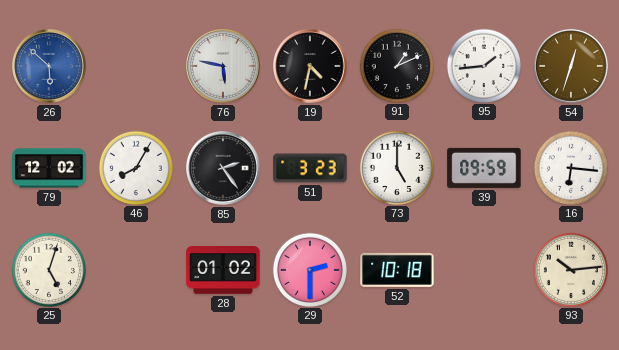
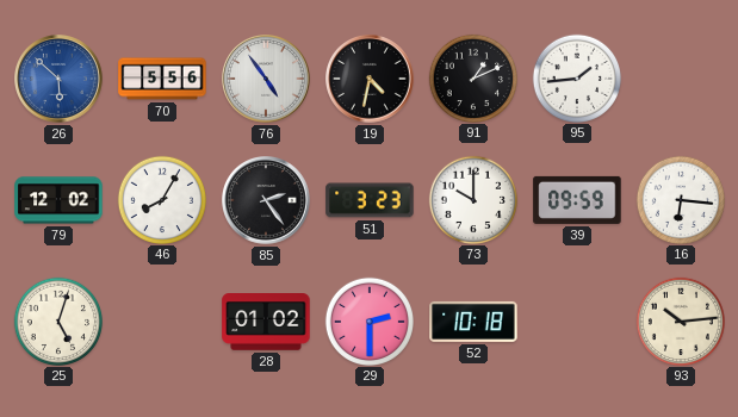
70: none -> 5:56 (162, 79)
76: 5:47 -> 4:54 (267, 80)
54: 12:33 -> none (572, 67)
73: 5:00 -> 10:00 (472, 199)
